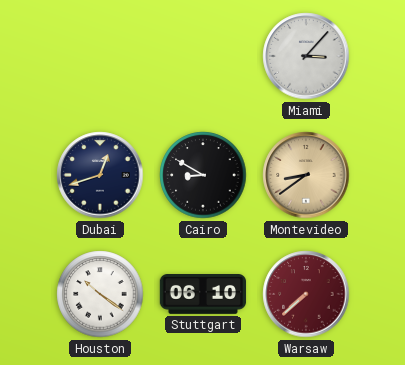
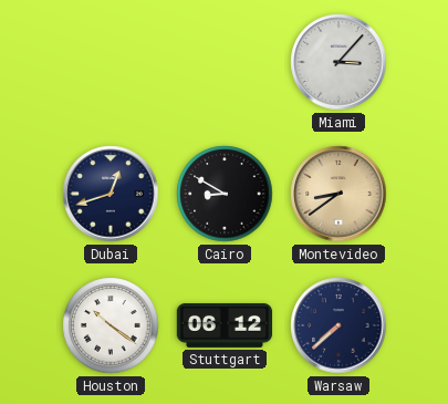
Stuttgart: 06:10 -> 06:12 (225, 327)
Warsaw dial: burgundy -> navy (338, 325)
